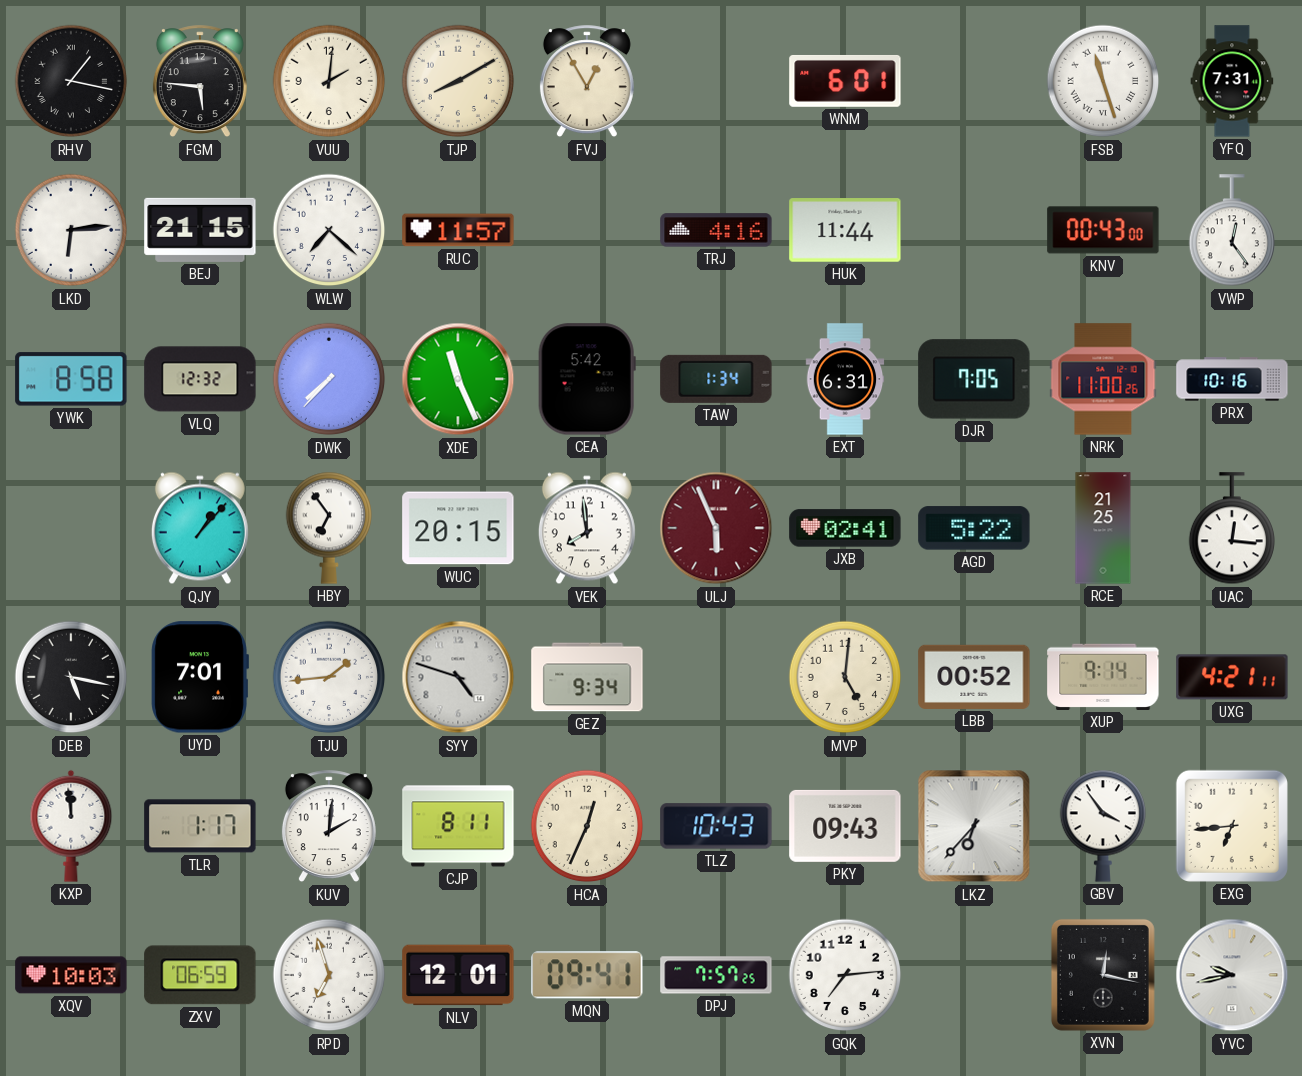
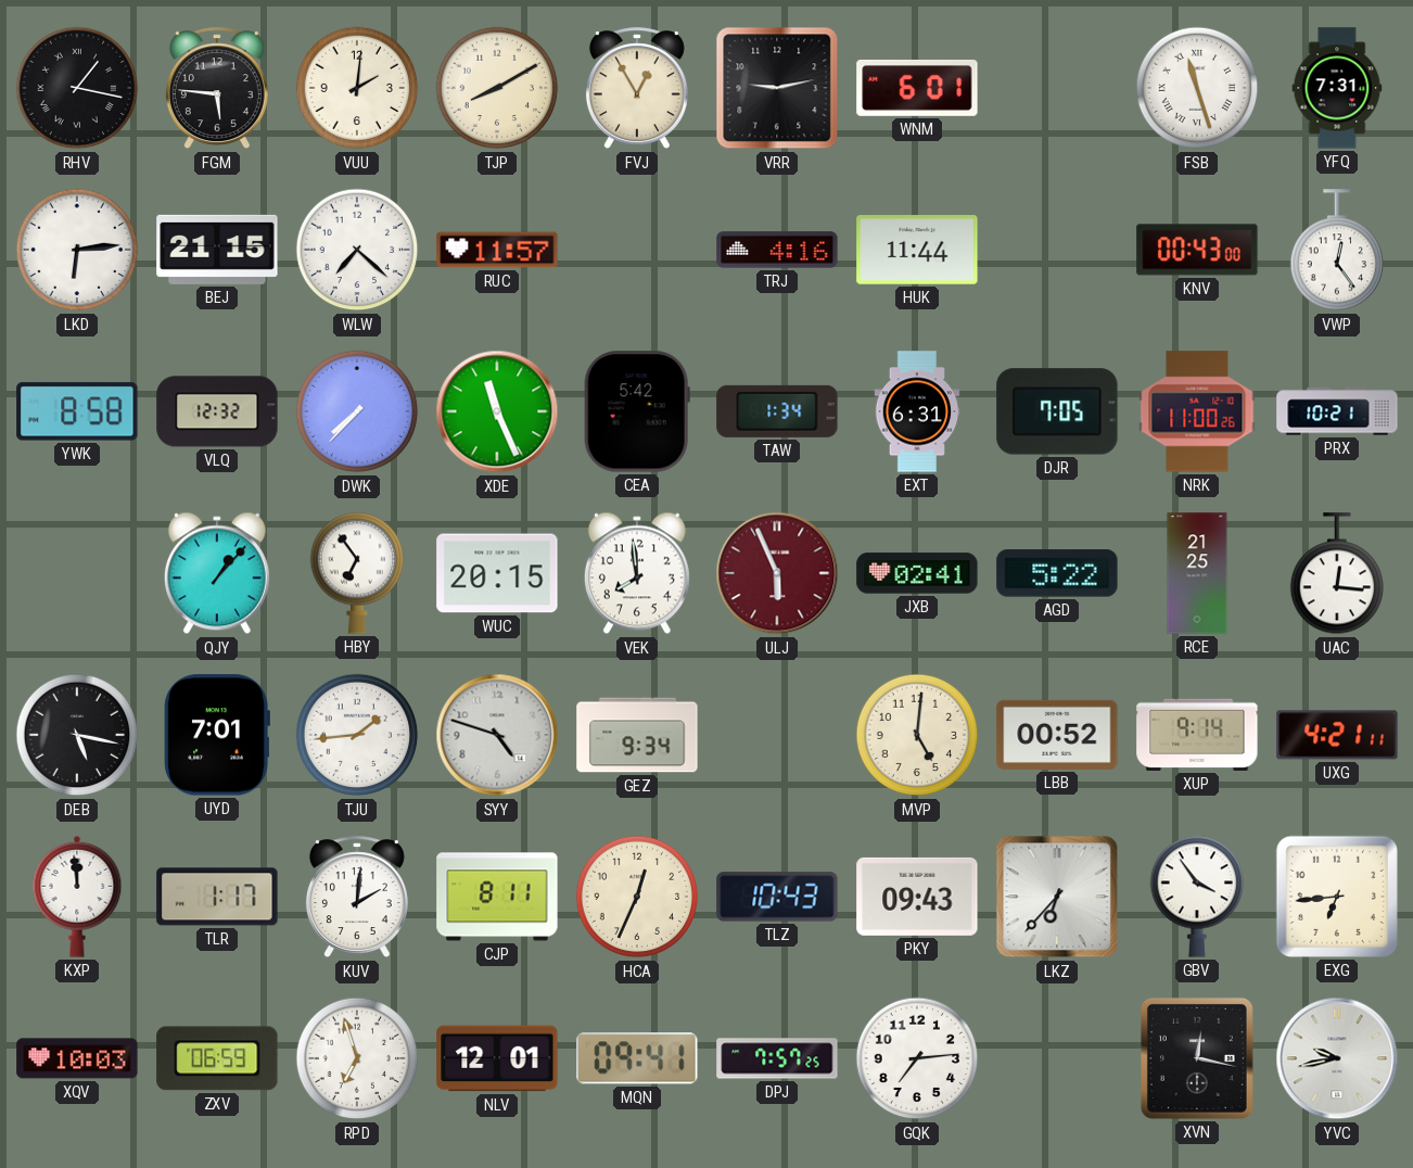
VRR: none -> 9:13 (777, 88)
PRX: 10:16 -> 10:21 (1337, 411)
